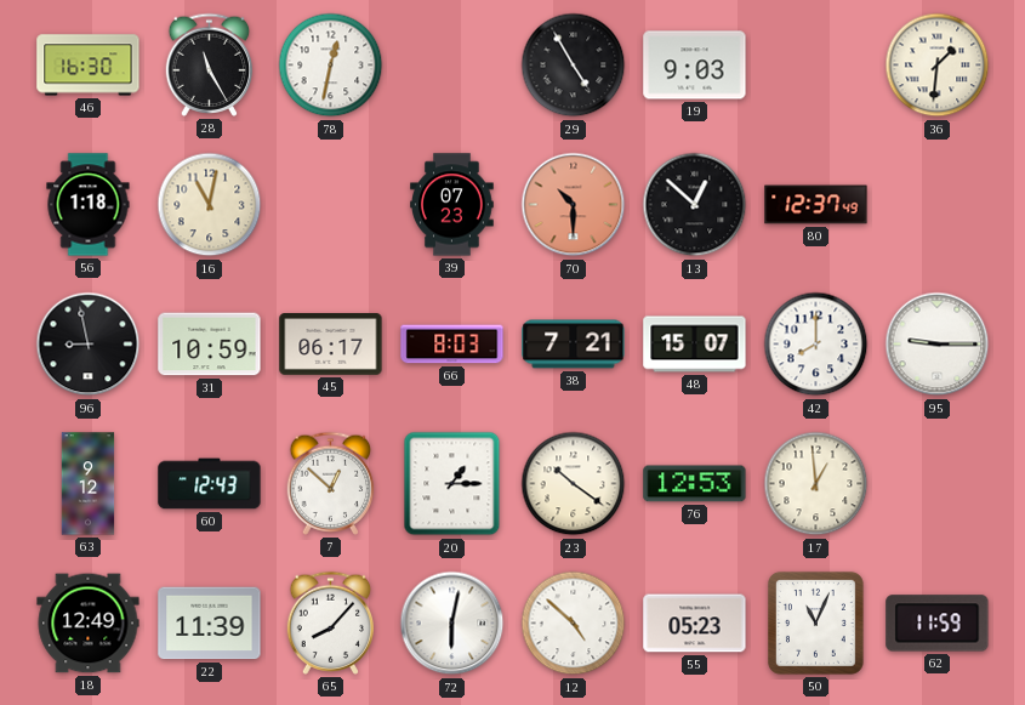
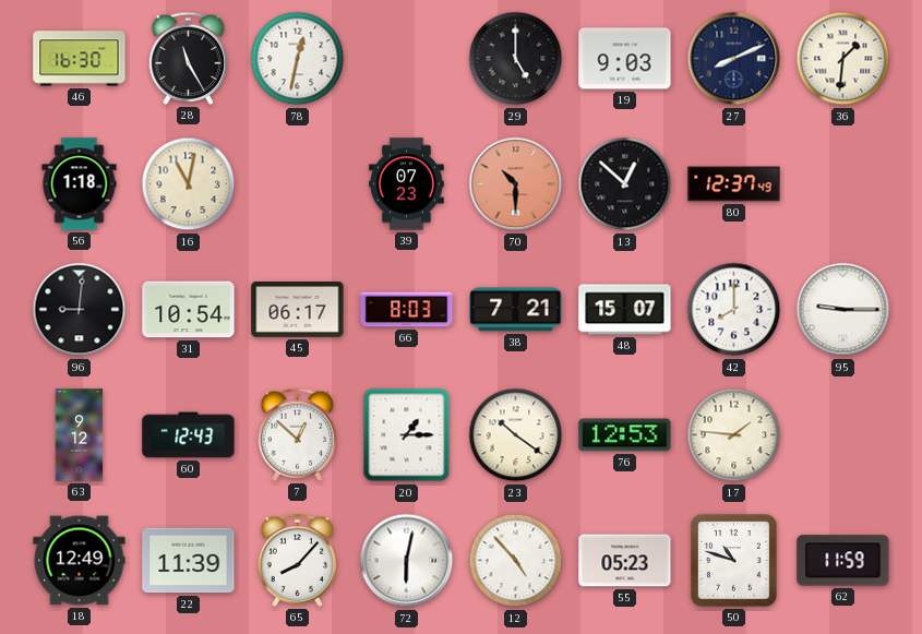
29: 4:55 -> 5:00 (516, 59)
27: none -> 8:11 (734, 59)
96: 8:58 -> 9:01 (80, 310)
31: 10:59 -> 10:54 (189, 310)
17: 12:59 -> 1:46 (734, 435)
12: 4:52 -> 4:53 (516, 561)
50: 11:04 -> 10:48 (733, 560)
